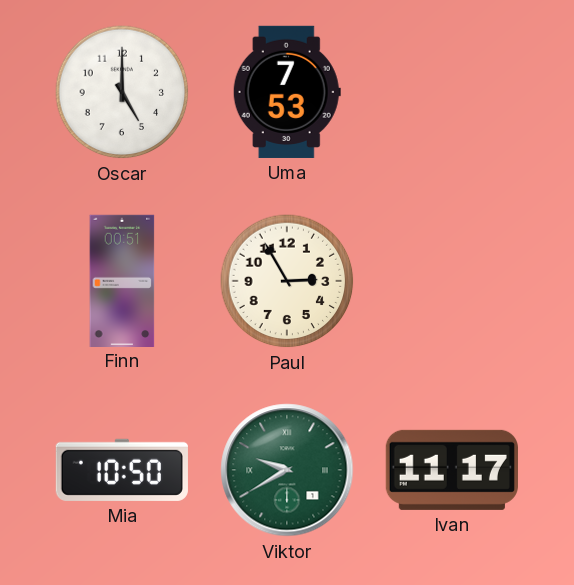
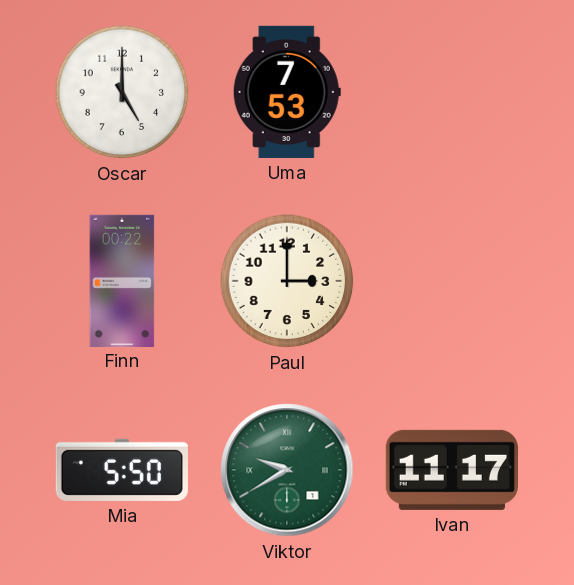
Finn: 00:51 -> 00:22 (122, 280)
Paul: 2:55 -> 3:00 (287, 281)
Mia: 10:50 -> 5:50 (122, 470)
